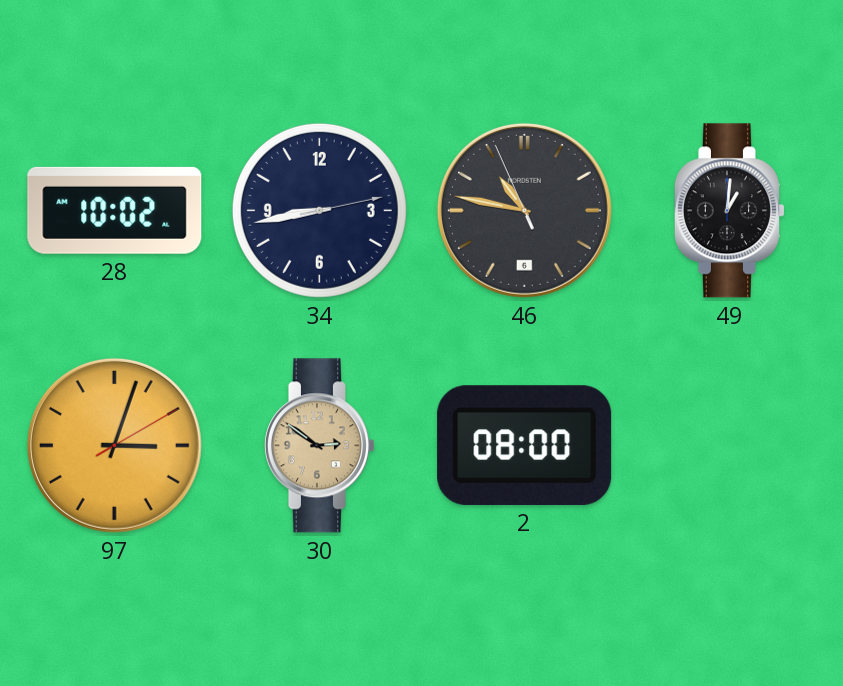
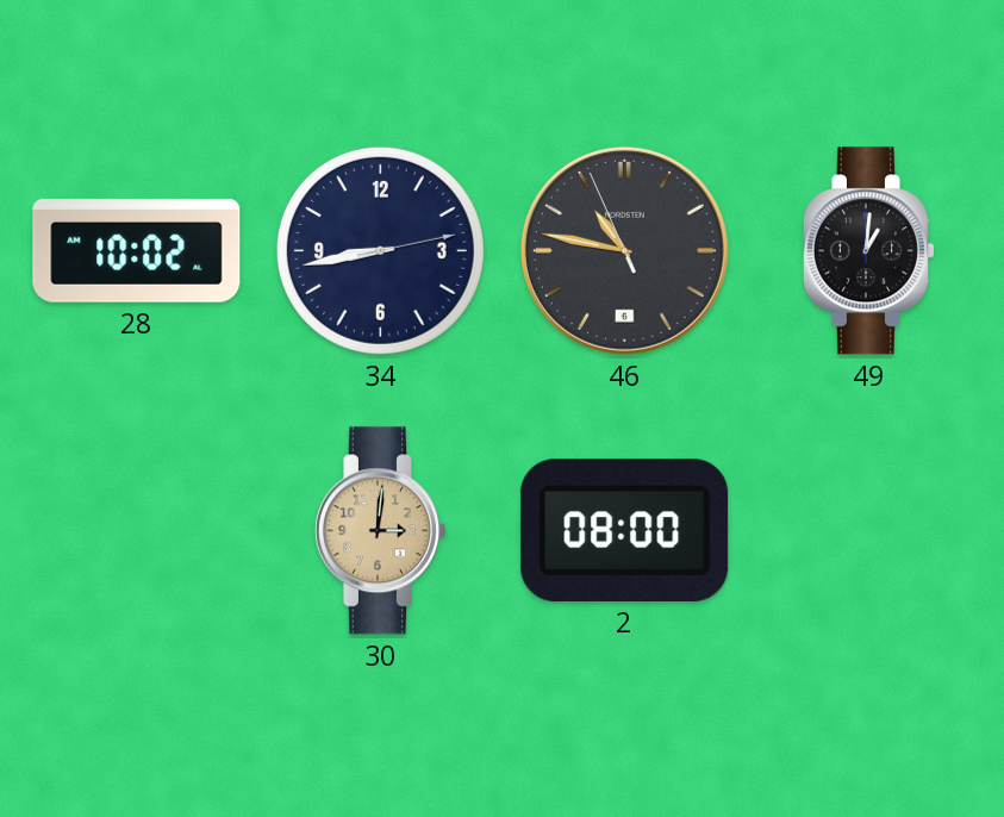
97: 3:03 -> none (114, 445)
30: 2:51 -> 3:01 (380, 531)
